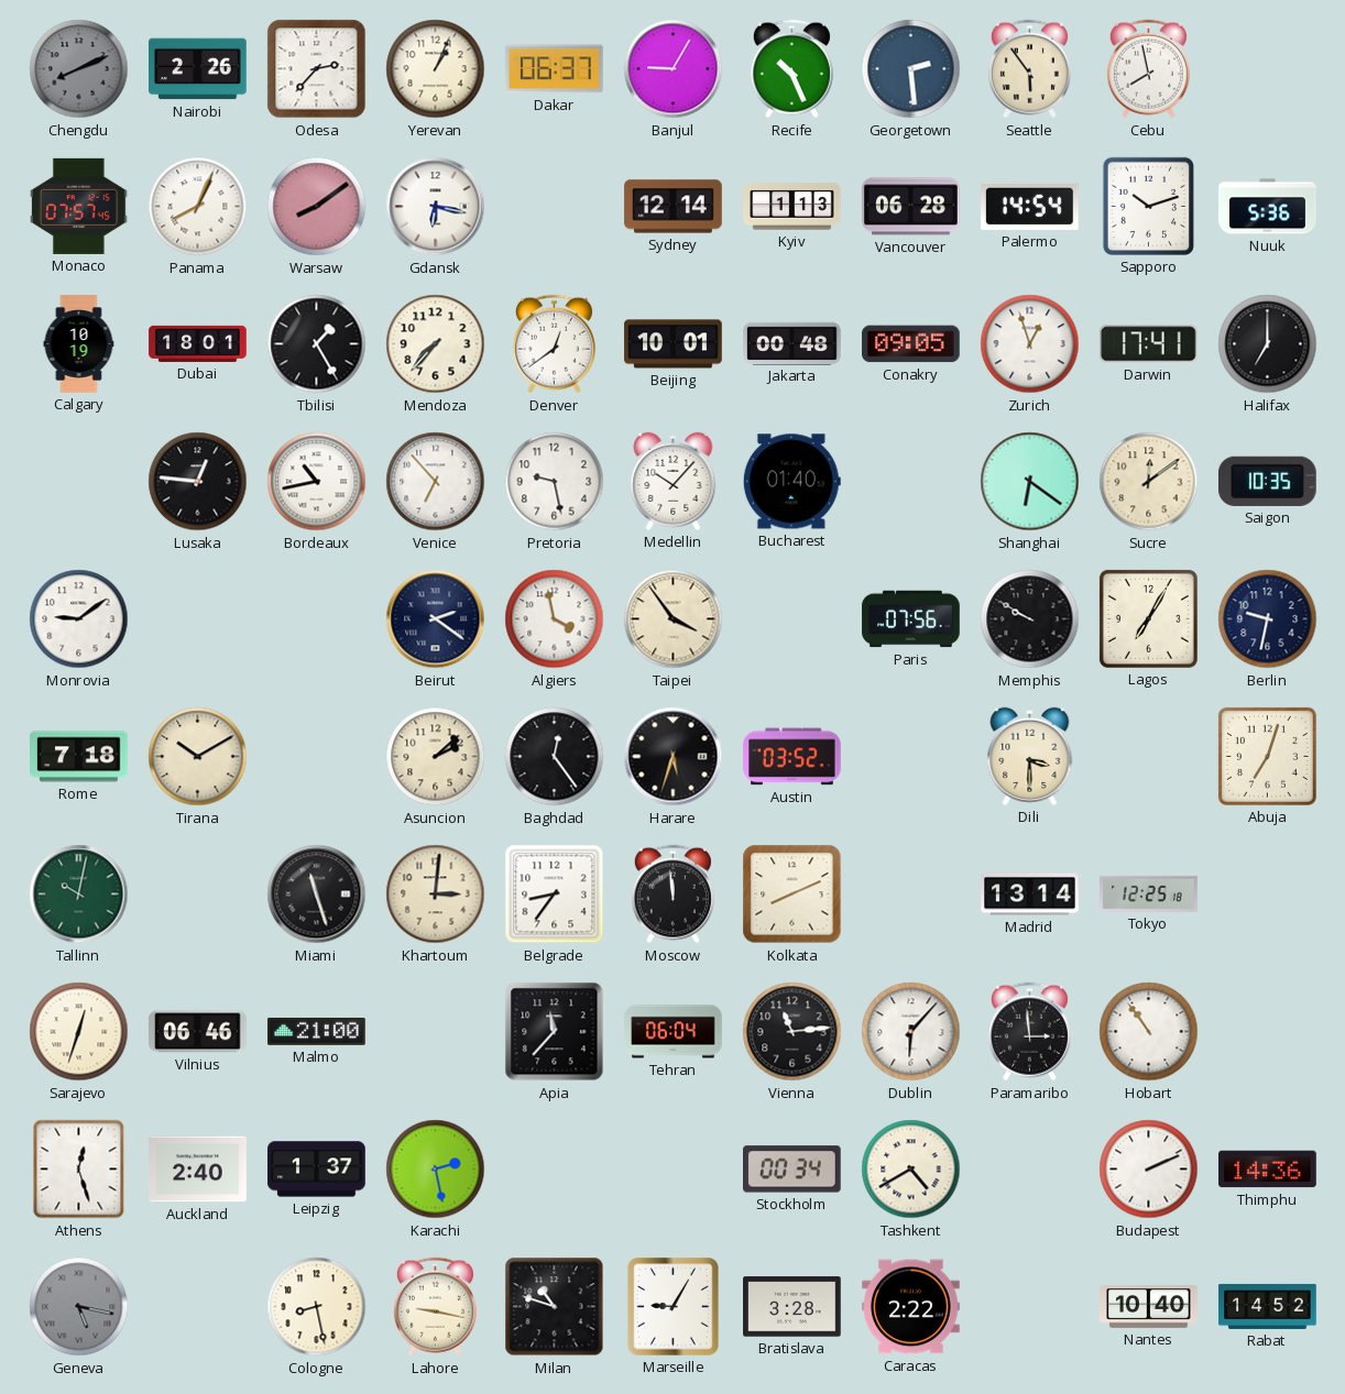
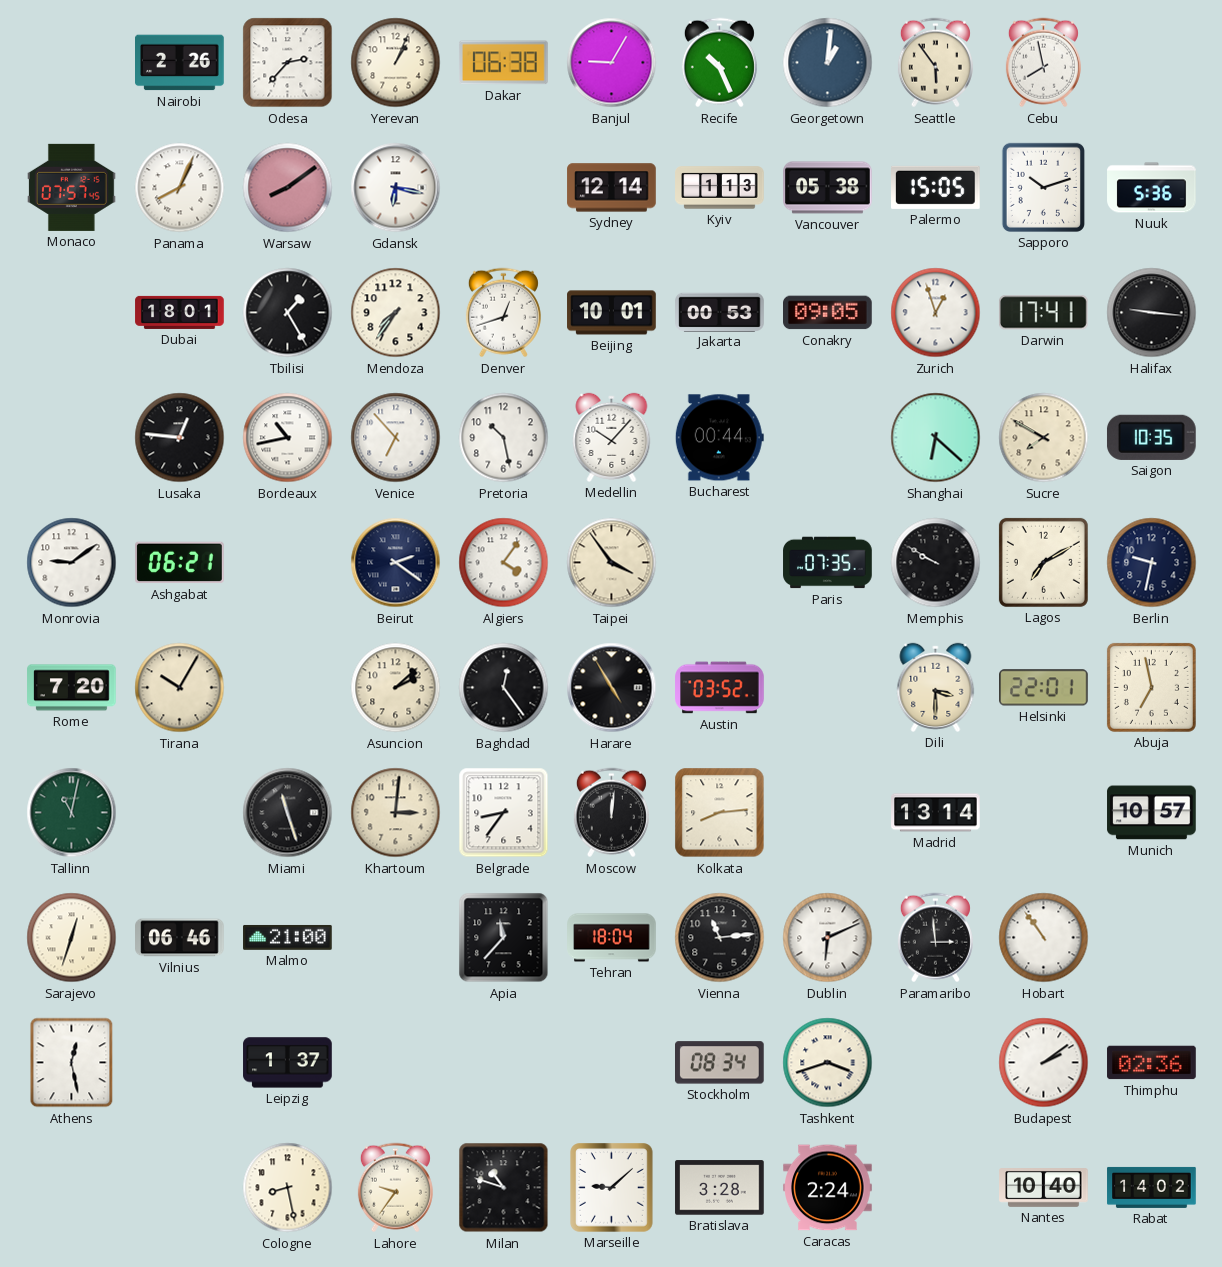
Chengdu: 8:11 -> none (79, 69)
Dakar: 06:37 -> 06:38 (503, 63)
Georgetown: 2:29 -> 1:01 (828, 63)
Vancouver: 06:28 -> 05:38 (828, 188)
Palermo: 14:54 -> 15:05 (936, 187)
Calgary: 10:19 -> none (79, 344)
Mendoza: 7:37 -> 7:36 (396, 313)
Denver: 12:39 -> 12:42 (503, 313)
Jakarta: 00:48 -> 00:53 (720, 312)
Halifax: 7:00 -> 9:16 (1152, 313)
Pretoria: 9:28 -> 10:28 (504, 438)
Bucharest: 01:40 -> 00:44 (719, 438)
Shanghai: 6:21 -> 6:22 (936, 438)
Sucre: 12:09 -> 7:50 (1044, 438)
Ashgabat: none -> 06:21 (180, 563)
Algiers: 3:58 -> 4:06 (504, 563)
Paris: 07:56 -> 07:35 (828, 563)
Lagos: 7:05 -> 7:10 (1043, 562)
Rome: 7:18 -> 7:20 (72, 688)
Tirana: 10:10 -> 10:05 (180, 688)
Harare: 5:33 -> 4:55 (612, 688)
Helsinki: none -> 22:01 (1044, 688)
Abuja: 7:03 -> 6:58 (1151, 687)
Tallinn: 10:02 -> 11:02 (72, 813)
Moscow: 11:59 -> 12:01 (611, 813)
Kolkata: 8:11 -> 8:14 (720, 813)
Tokyo: 12:25 -> none (1149, 893)
Munich: none -> 10:57 (1152, 813)
Tehran: 06:04 -> 18:04 (612, 938)
Dublin: 6:07 -> 6:11 (828, 938)
Athens: 12:27 -> 12:28 (72, 1063)
Auckland: 2:40 -> none (198, 1170)
Karachi: 2:28 -> none (436, 1170)
Stockholm: 00:34 -> 08:34 (720, 1063)
Tashkent: 4:40 -> 3:42 (828, 1063)
Budapest: 2:11 -> 2:09 (1044, 1063)
Thimphu: 14:36 -> 02:36 (1152, 1063)
Geneva: 5:17 -> none (79, 1307)
Lahore: 9:17 -> 9:36 (395, 1188)
Marseille: 9:05 -> 9:08 (612, 1188)
Caracas: 2:22 -> 2:24 (828, 1188)
Rabat: 14:52 -> 14:02 (1152, 1187)
